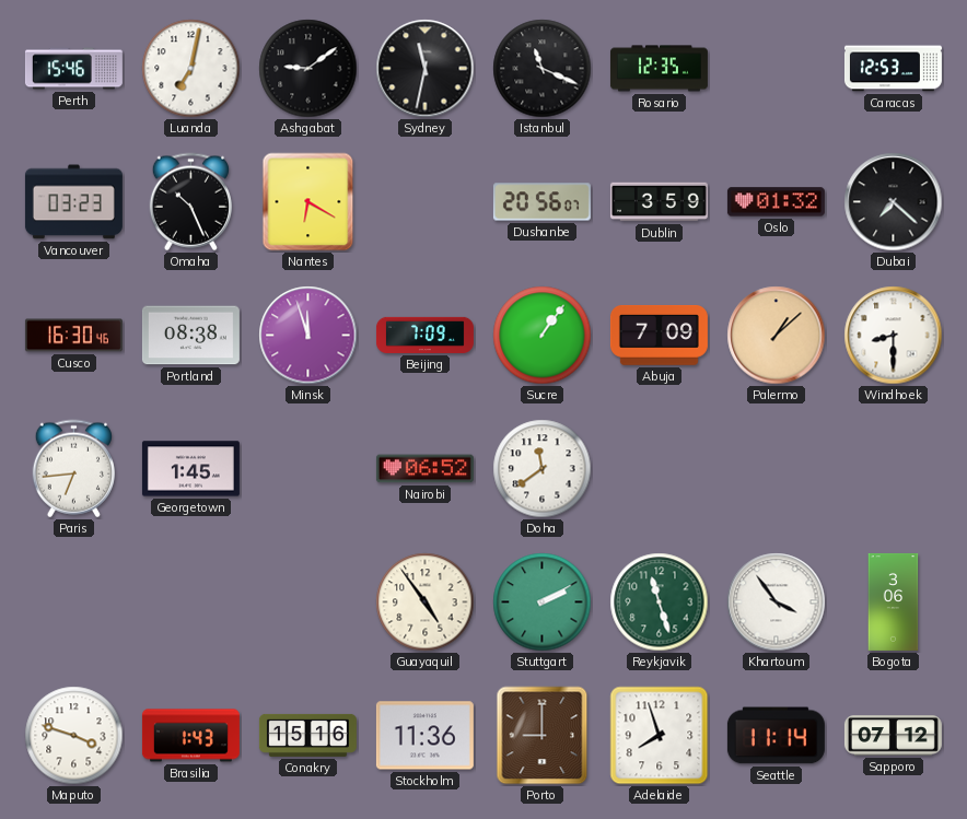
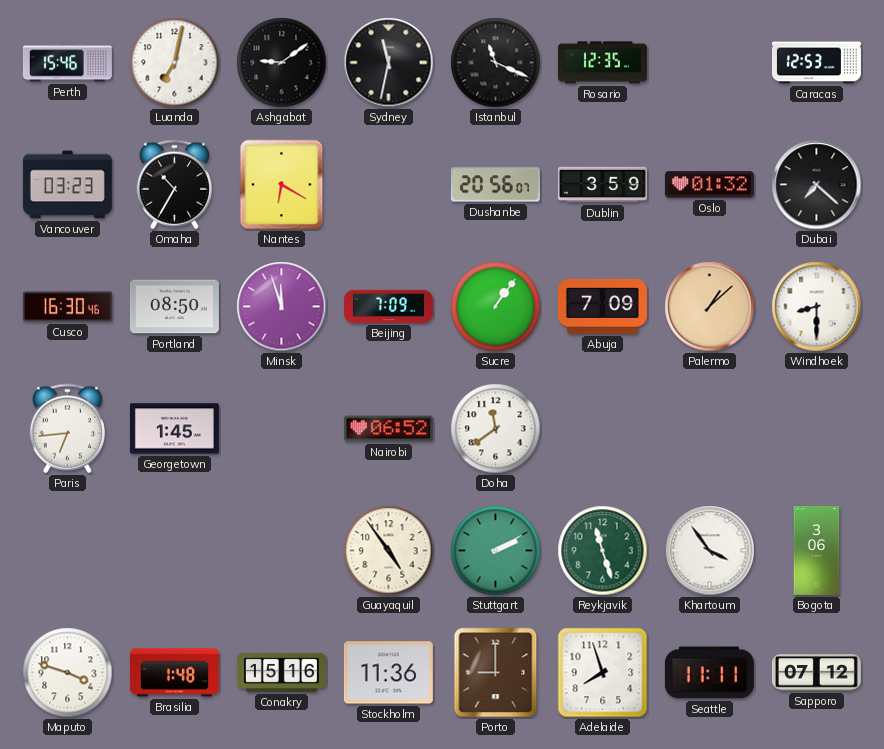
Omaha: 10:26 -> 10:35 (174, 185)
Portland: 08:38 -> 08:50 (174, 307)
Brasilia: 1:43 -> 1:48 (174, 673)
Seattle: 11:14 -> 11:11 (709, 673)
